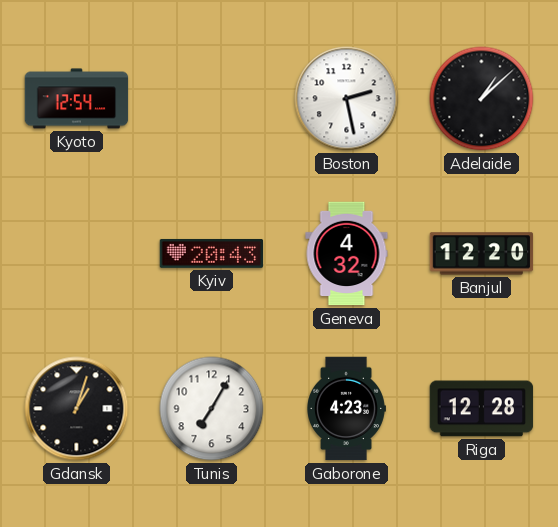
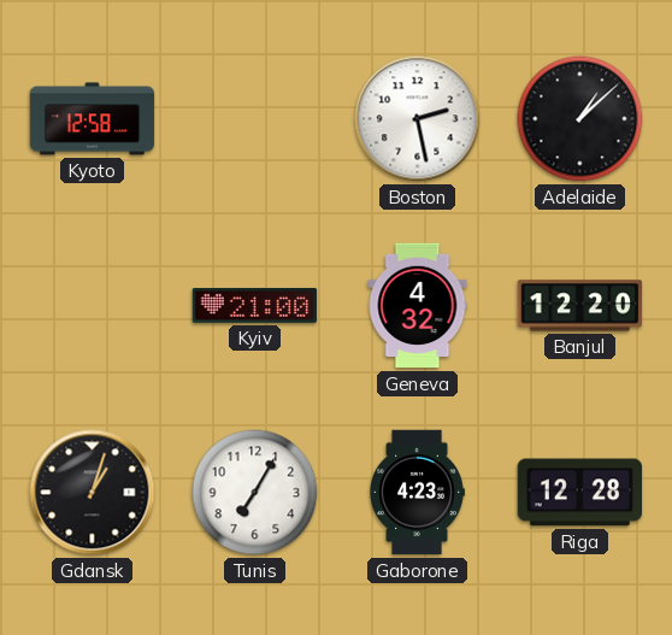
Kyoto: 12:54 -> 12:58 (93, 119)
Kyiv: 20:43 -> 21:00 (255, 305)
